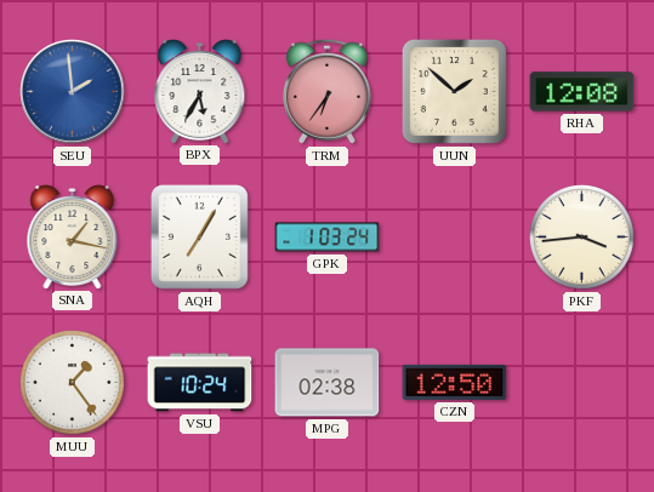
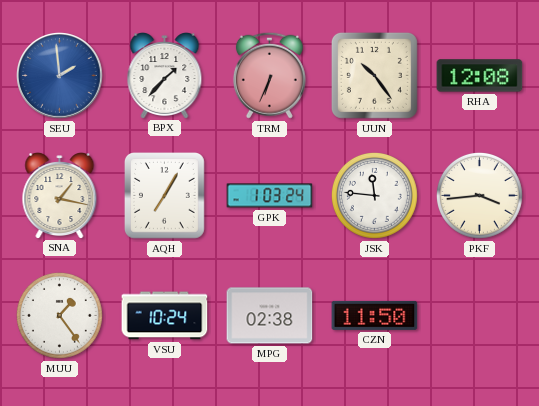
BPX: 5:35 -> 1:37 (165, 76)
TRM: 6:36 -> 6:34 (269, 75)
UUN: 1:52 -> 10:24 (374, 75)
JSK: none -> 11:46 (374, 195)
CZN: 12:50 -> 11:50 (375, 315)
